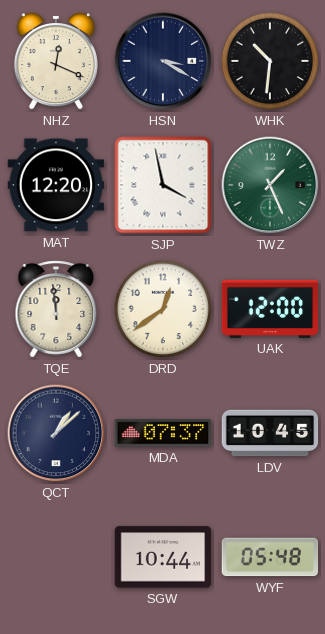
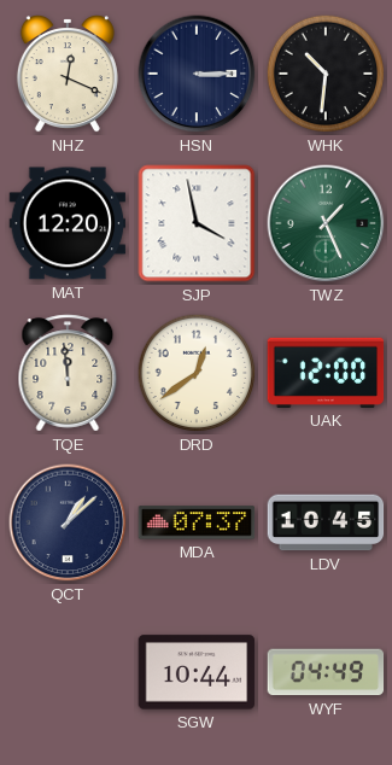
HSN: 3:20 -> 3:15 (197, 74)
WYF: 05:48 -> 04:49 (326, 672)
